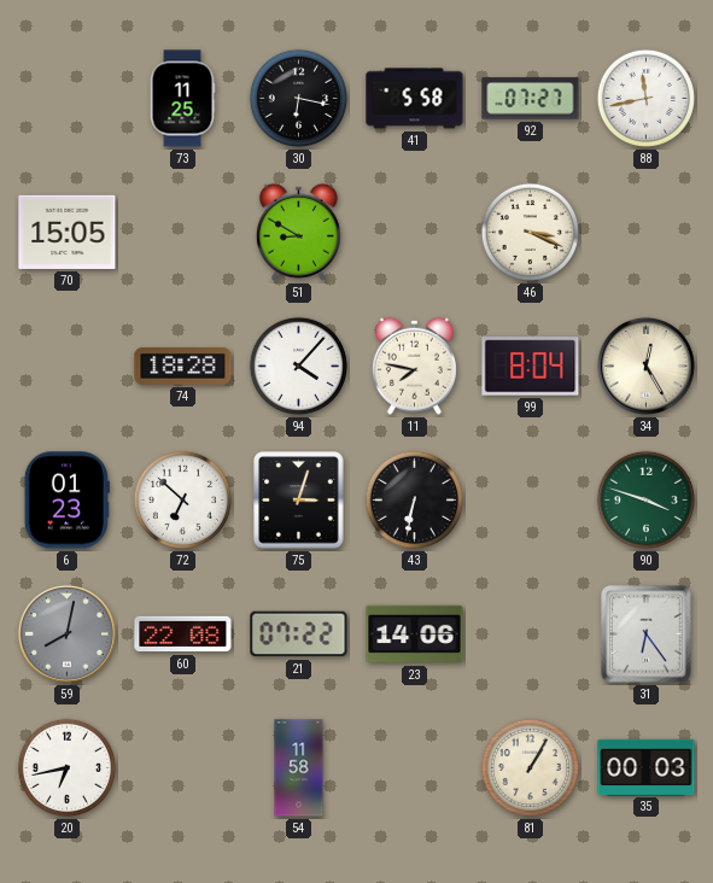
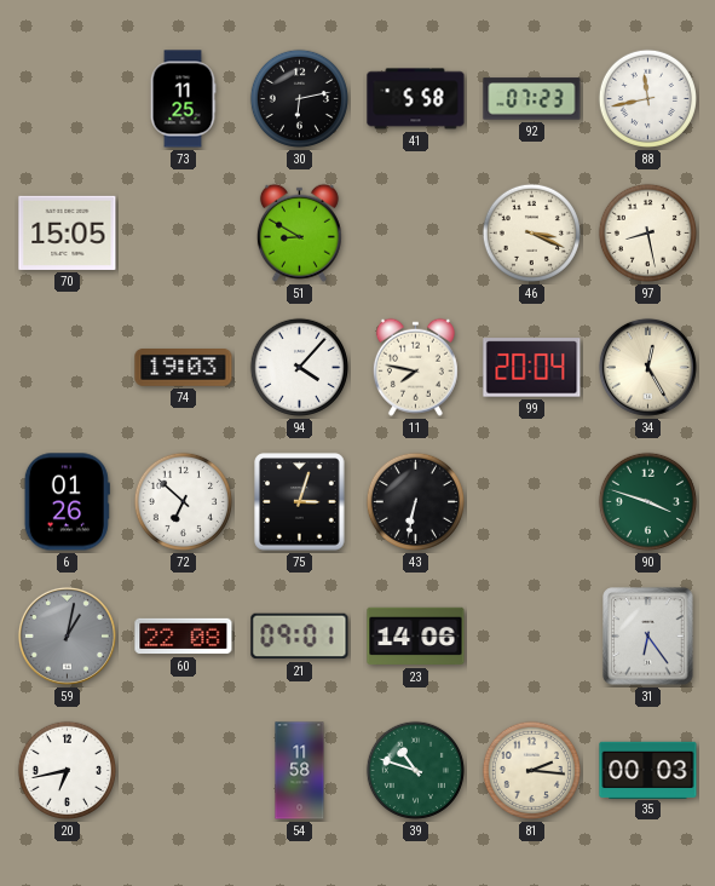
30: 6:17 -> 6:13 (299, 98)
92: 07:27 -> 07:23 (532, 99)
97: none -> 8:28 (647, 232)
74: 18:28 -> 19:03 (184, 368)
99: 8:04 -> 20:04 (532, 368)
6: 01:23 -> 01:26 (67, 502)
59: 8:02 -> 1:02 (67, 635)
21: 07:22 -> 09:01 (300, 637)
39: none -> 10:48 (415, 770)
81: 1:05 -> 2:16 (531, 770)
